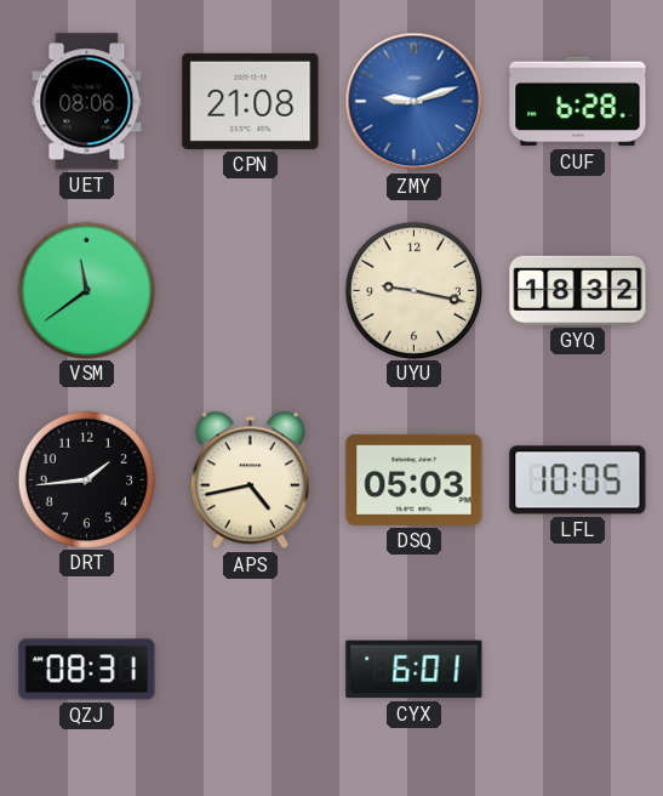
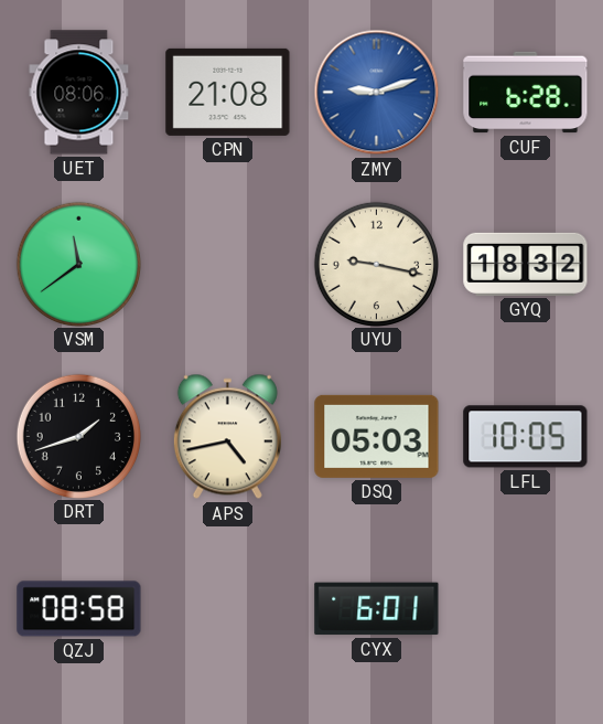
DRT: 1:44 -> 1:42 (78, 436)
QZJ: 08:31 -> 08:58 (79, 609)
